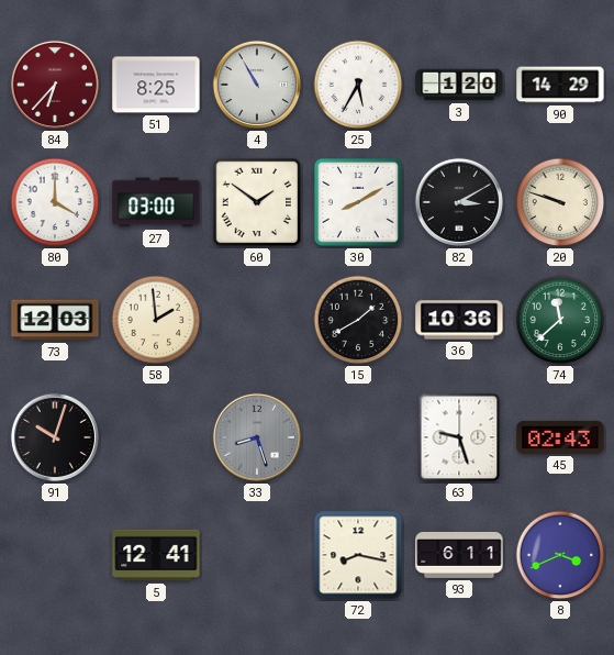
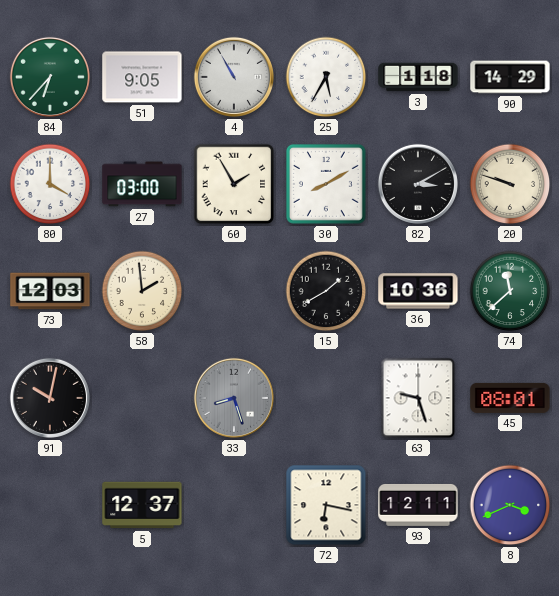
84 dial: burgundy -> green (50, 77)
51: 8:25 -> 9:05 (142, 77)
3: 1:20 -> 1:18 (418, 77)
60: 1:51 -> 1:55 (234, 184)
91: 10:03 -> 10:02 (50, 398)
45: 02:43 -> 08:01 (510, 398)
5: 12:41 -> 12:37 (142, 505)
72: 8:17 -> 6:17 (326, 505)
93: 6:11 -> 12:11 (418, 505)
